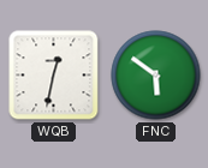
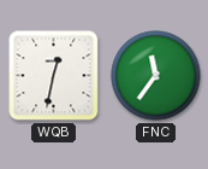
FNC: 5:51 -> 11:36 (156, 76)
